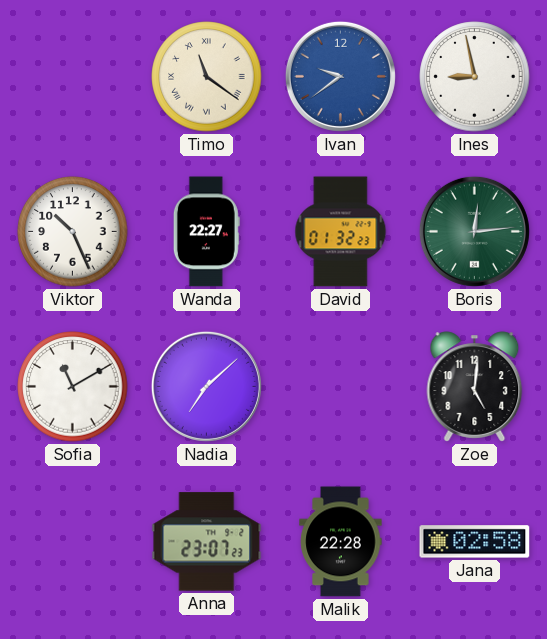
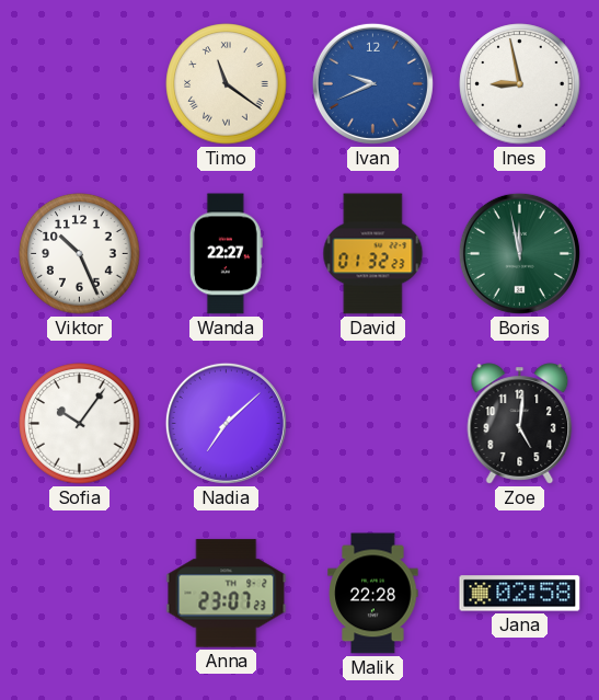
Ivan: 9:39 -> 9:41 (372, 83)
Boris: 12:14 -> 11:58 (519, 253)
Sofia: 11:10 -> 10:06 (80, 424)
